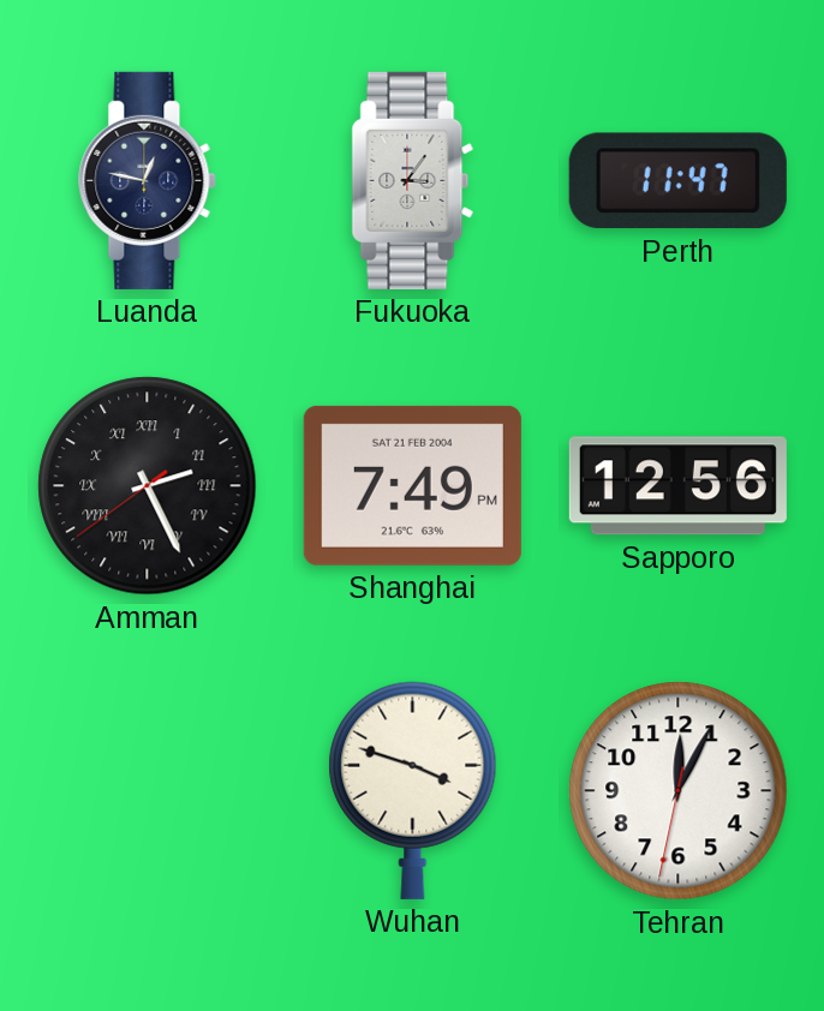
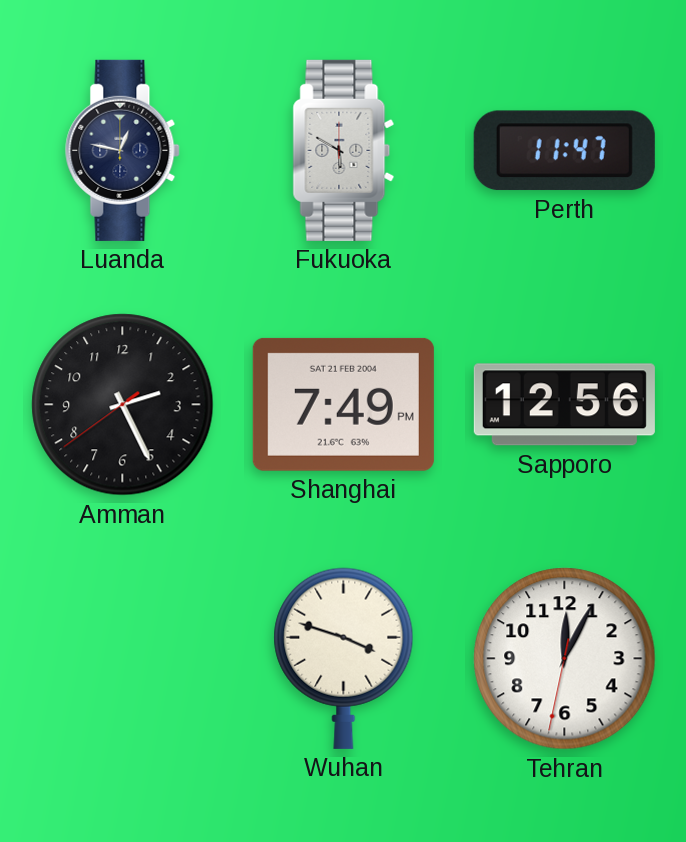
Fukuoka: 3:06 -> 5:50 (344, 150)
Amman numerals: Roman -> Arabic (123, 405)
